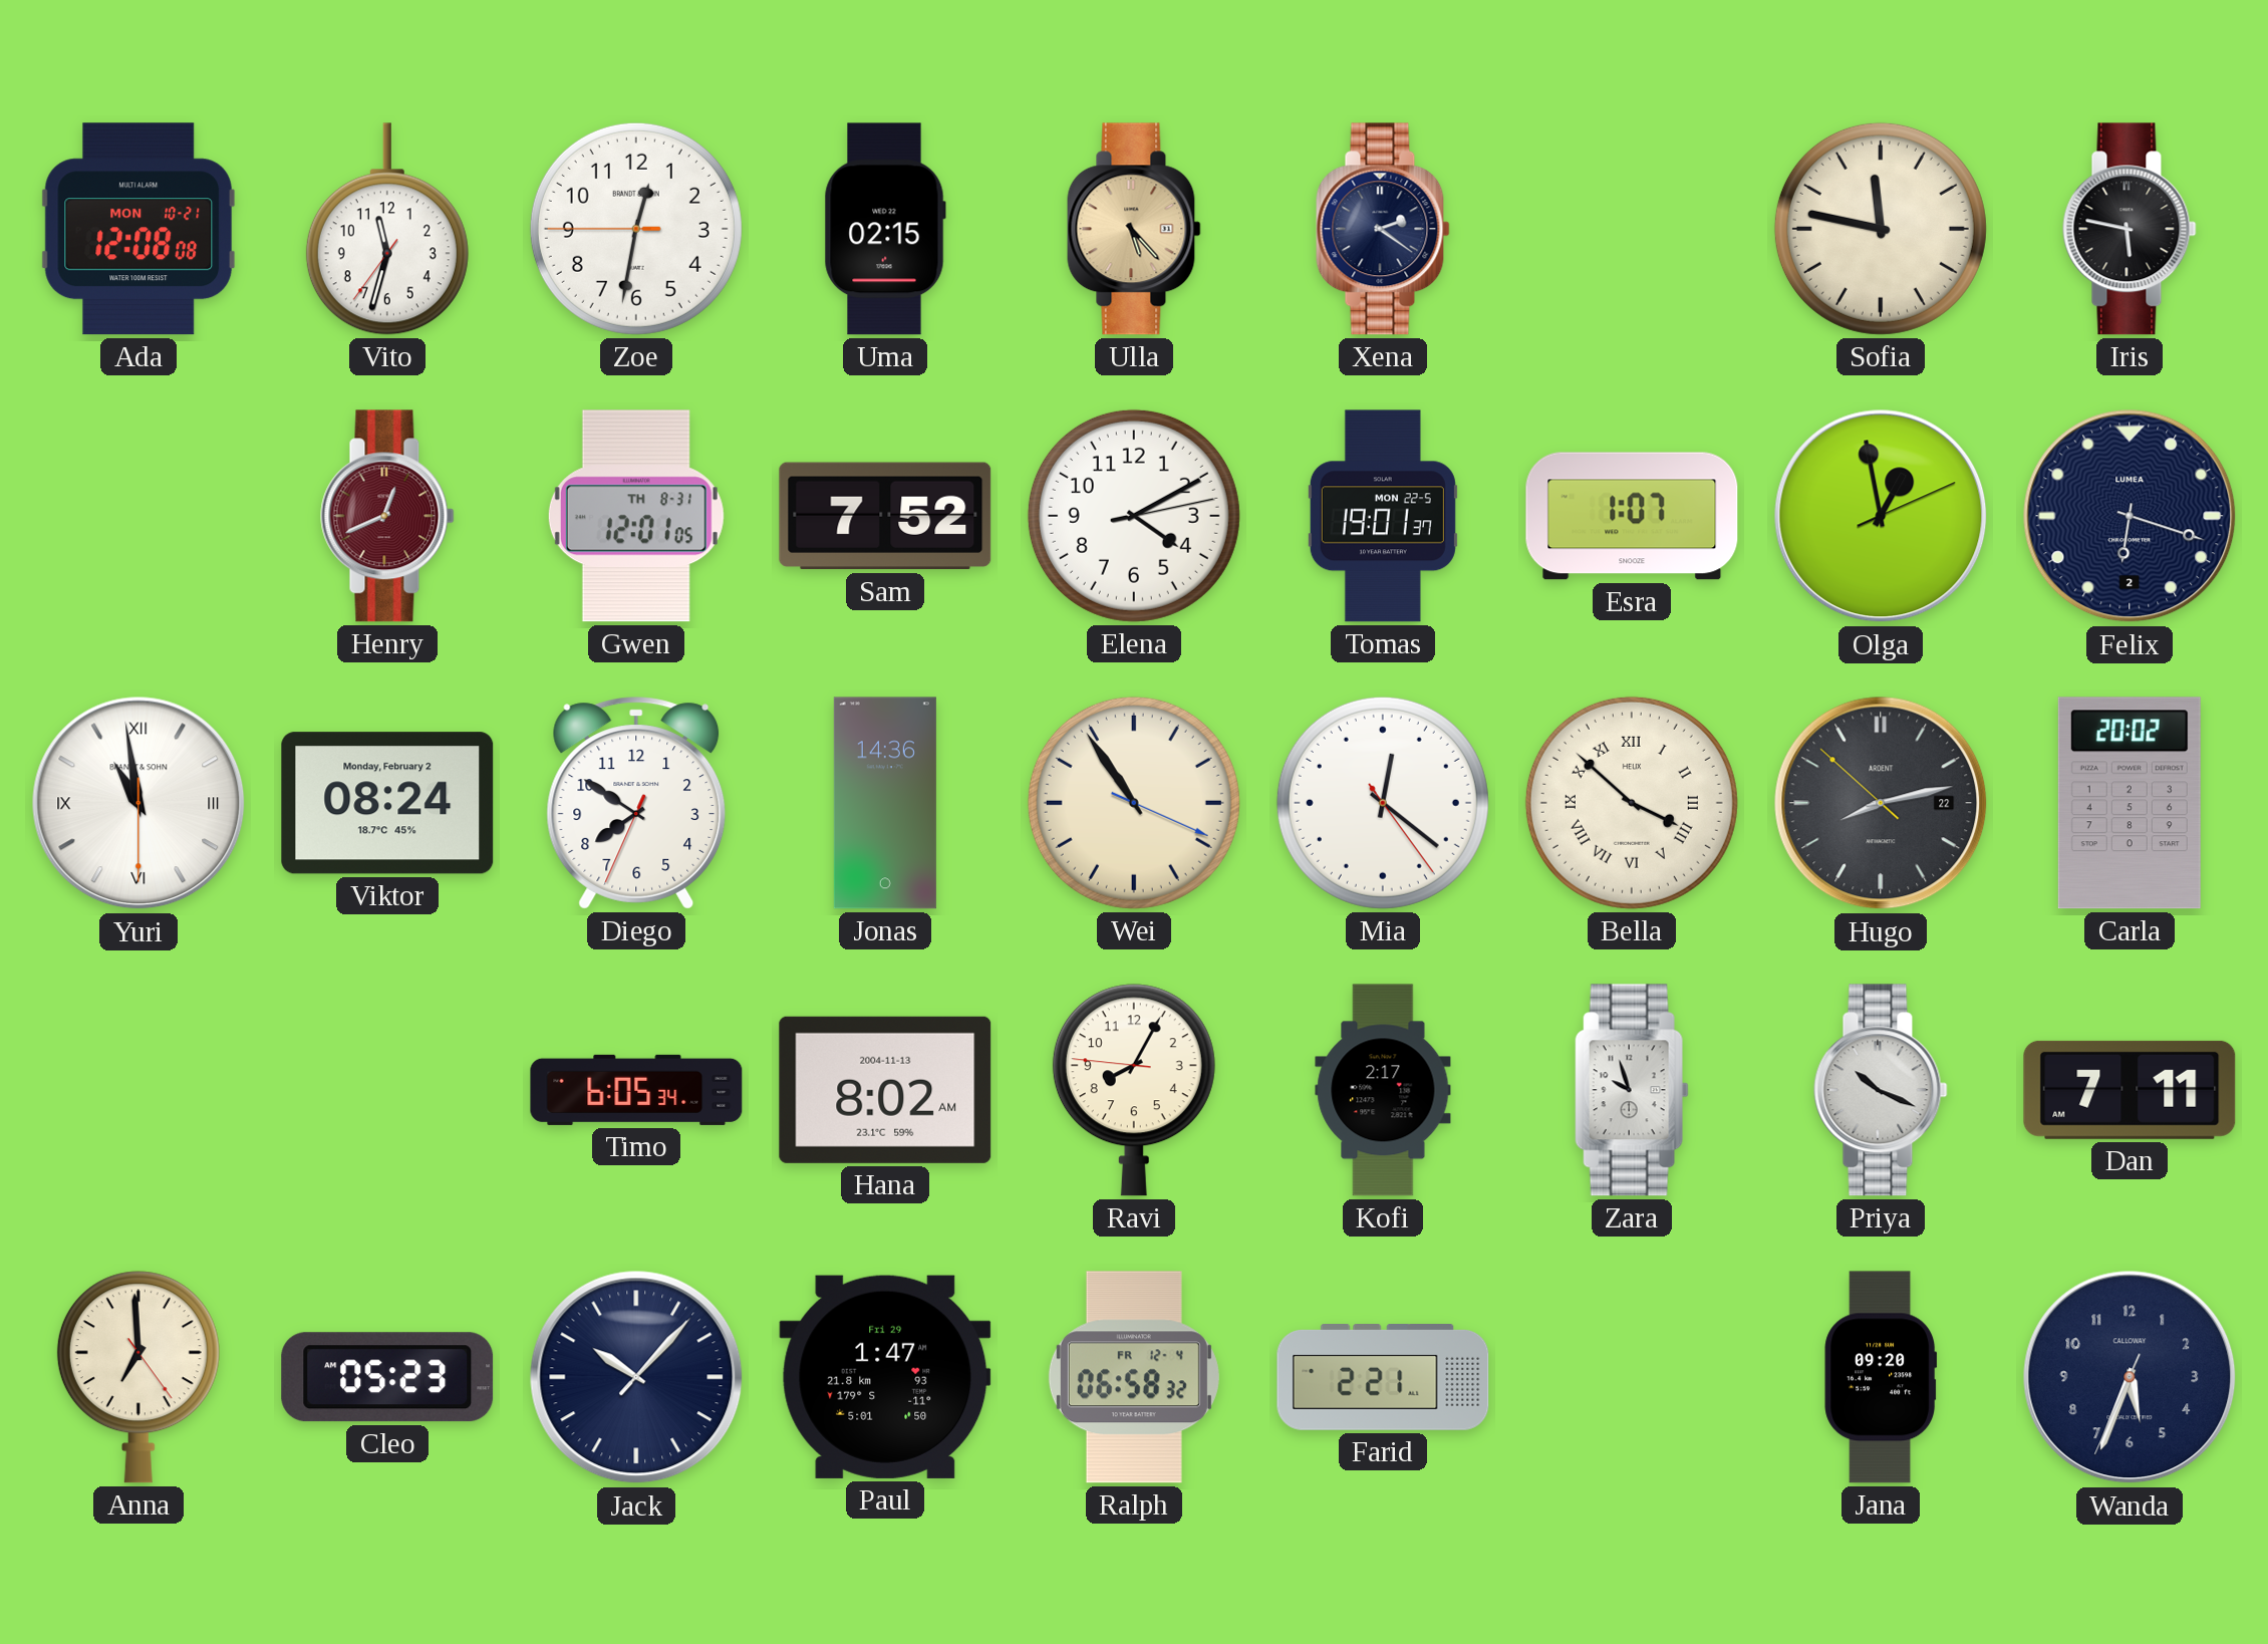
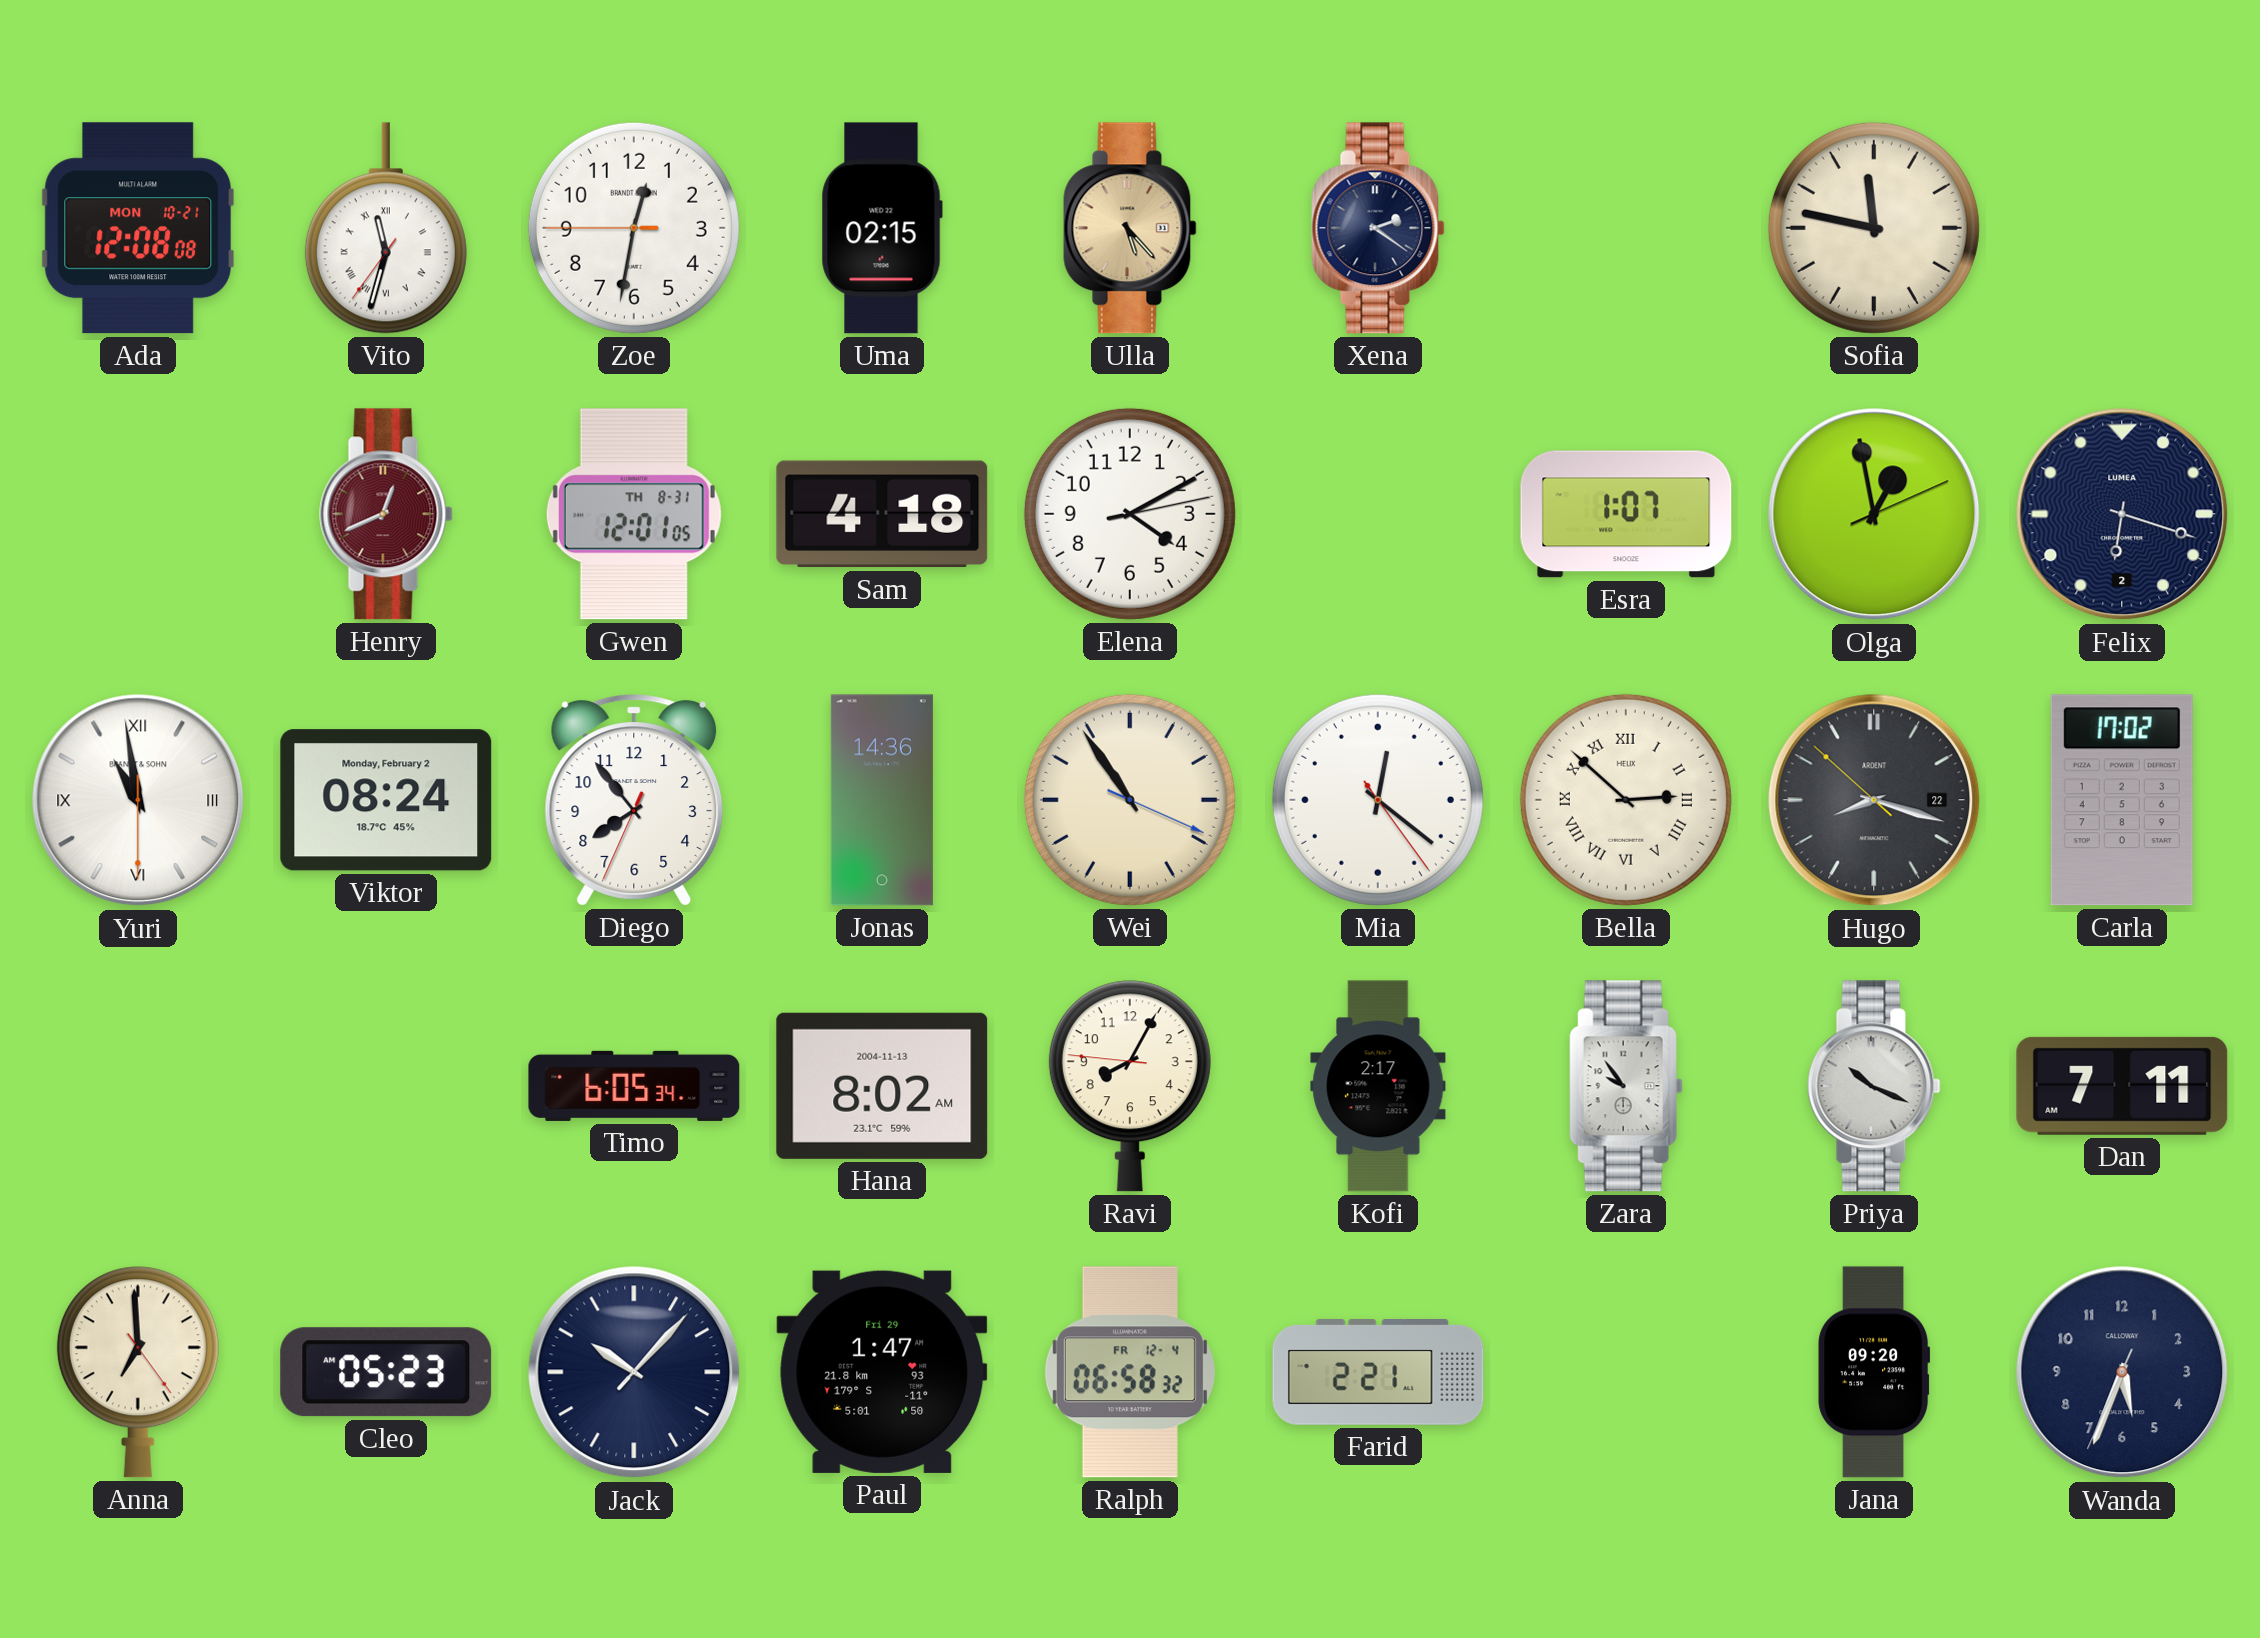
Vito numerals: Arabic -> Roman (386, 228)
Iris: 5:47 -> none (2130, 229)
Sam: 7:52 -> 4:18 (882, 514)
Tomas: 19:01 -> none (1383, 516)
Diego: 7:50 -> 7:53 (634, 800)
Bella: 3:52 -> 2:52 (1626, 800)
Hugo: 8:12 -> 8:17 (1874, 800)
Carla: 20:02 -> 17:02 (2122, 800)
Zara: 9:57 -> 9:54 (1626, 1086)
